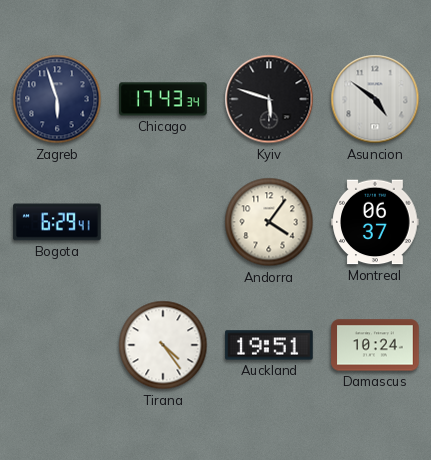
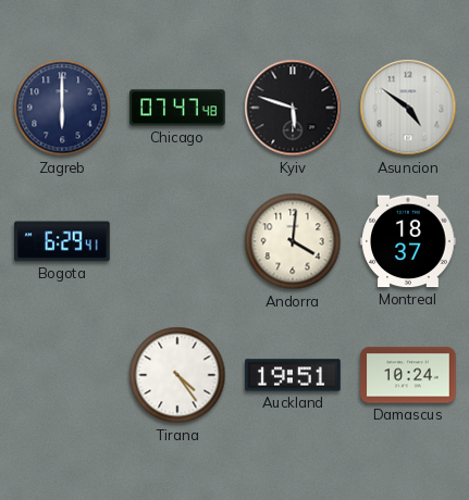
Zagreb: 5:57 -> 6:00 (62, 108)
Chicago: 17:43 -> 07:47 (177, 108)
Andorra: 4:06 -> 4:01 (293, 241)
Montreal: 06:37 -> 18:37 (408, 241)
